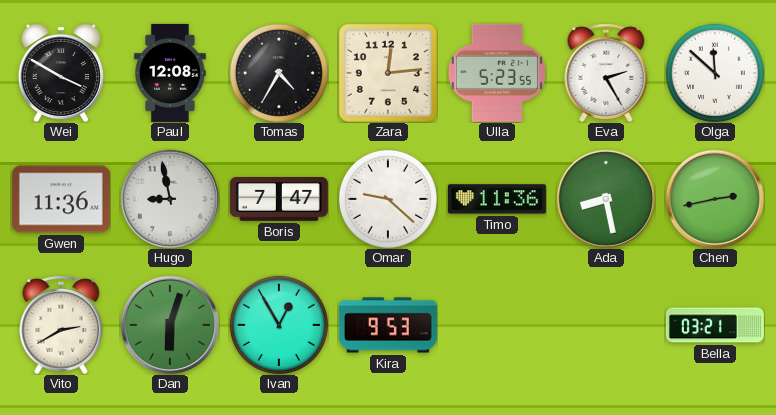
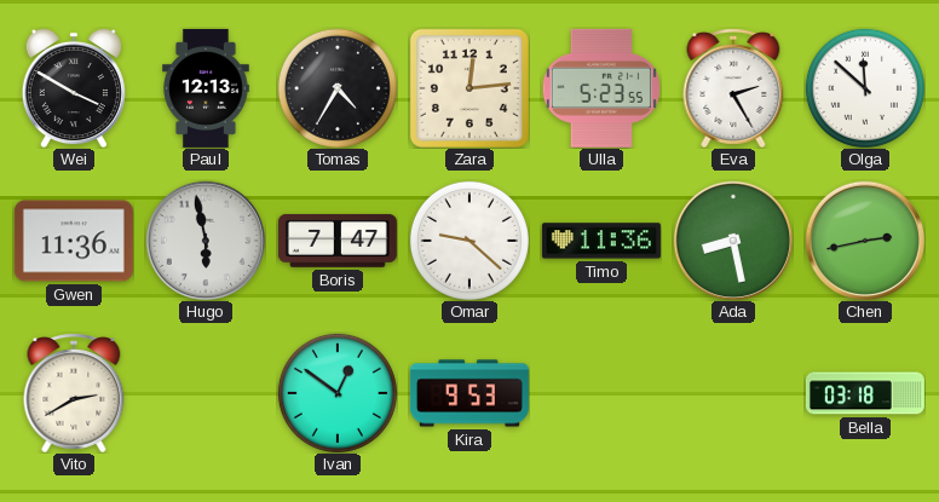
Paul: 12:08 -> 12:13 (206, 88)
Hugo: 8:58 -> 5:58 (204, 240)
Dan: 6:03 -> none (169, 324)
Ivan: 12:55 -> 12:51 (338, 393)
Bella: 03:21 -> 03:18 (865, 393)
